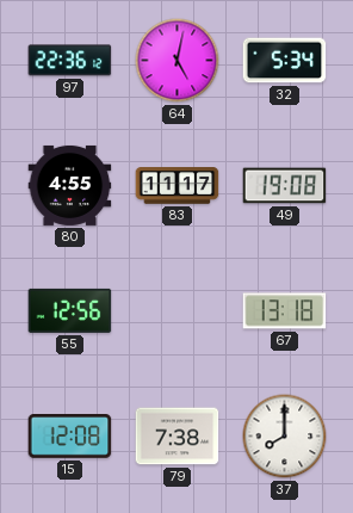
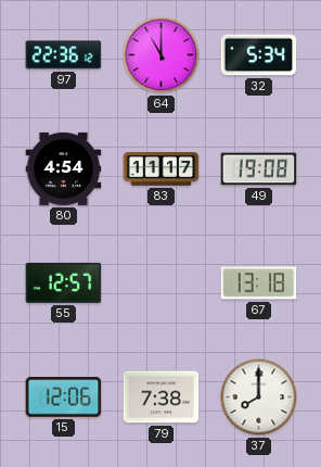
64: 5:02 -> 11:00 (162, 55)
80: 4:55 -> 4:54 (64, 168)
55: 12:56 -> 12:57 (64, 282)
15: 12:08 -> 12:06 (64, 397)
